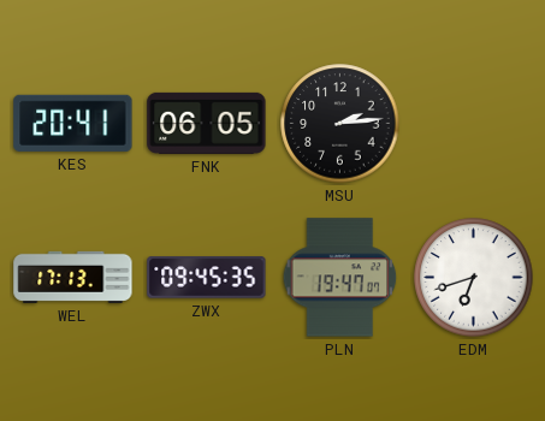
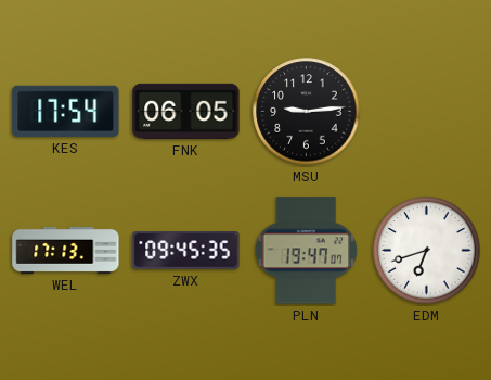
KES: 20:41 -> 17:54 (66, 111)
MSU: 2:14 -> 9:14 (307, 112)
